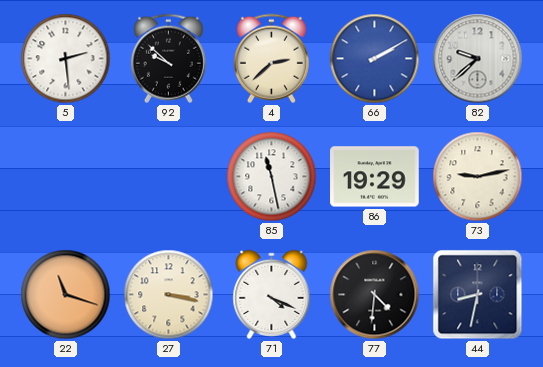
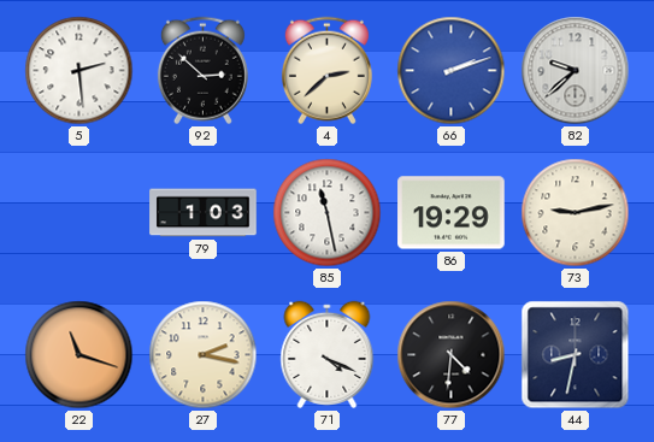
92: 9:52 -> 2:52 (202, 71)
66: 2:10 -> 2:12 (452, 71)
79: none -> 1:03 (204, 213)
27: 3:17 -> 2:17 (204, 355)
